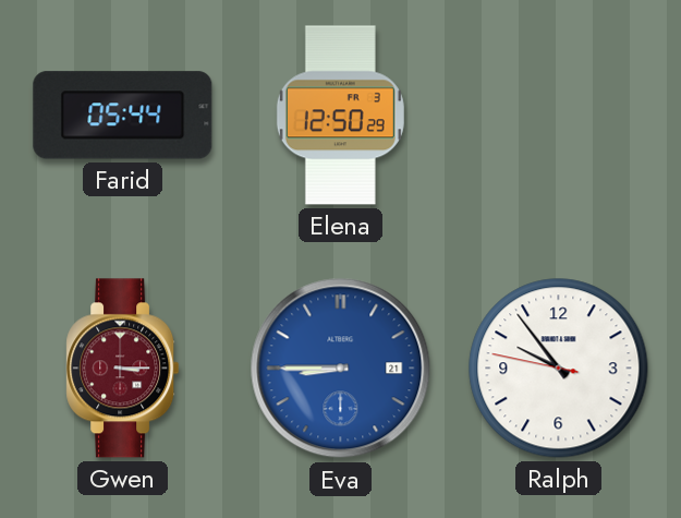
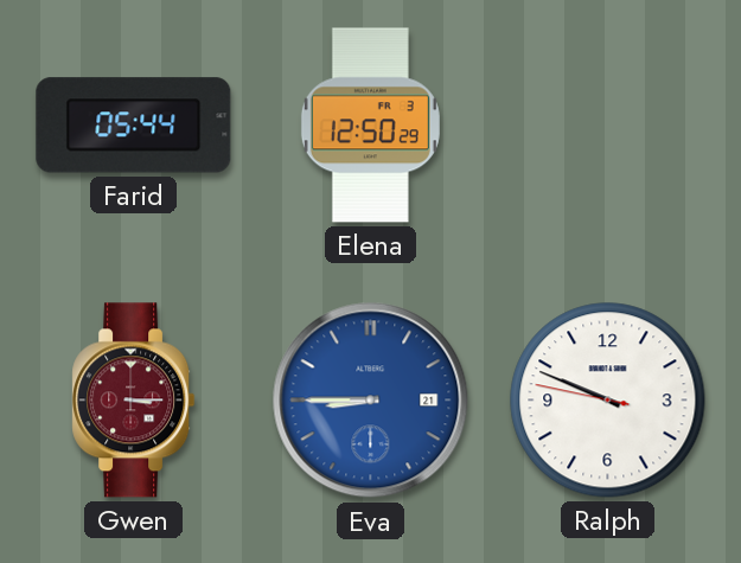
Ralph: 9:53 -> 9:48 (608, 401)
